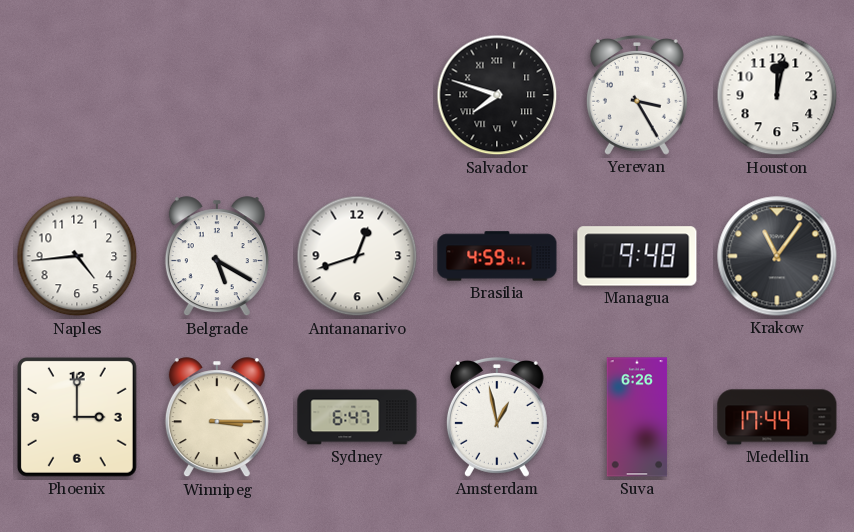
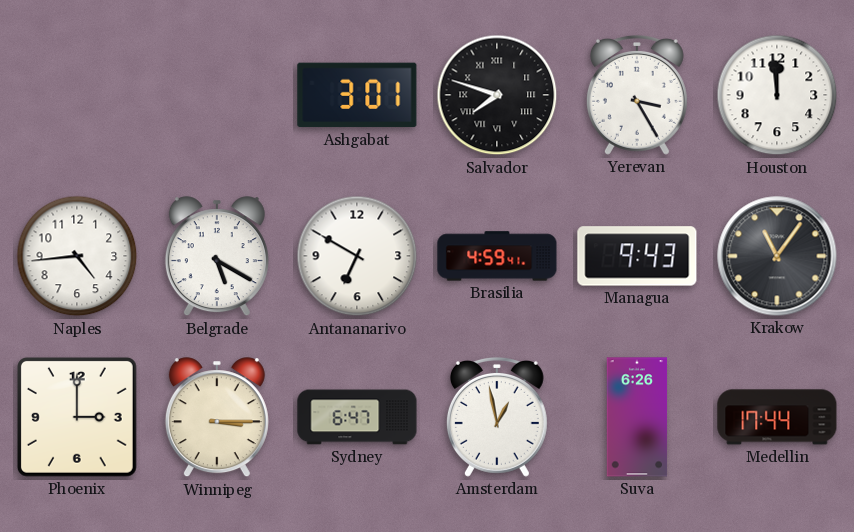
Ashgabat: none -> 3:01 (357, 95)
Houston: 12:02 -> 11:59 (777, 95)
Antananarivo: 12:42 -> 6:50 (357, 256)
Managua: 9:48 -> 9:43 (637, 256)
